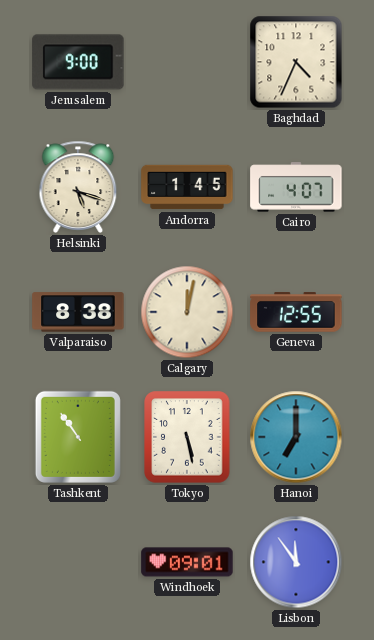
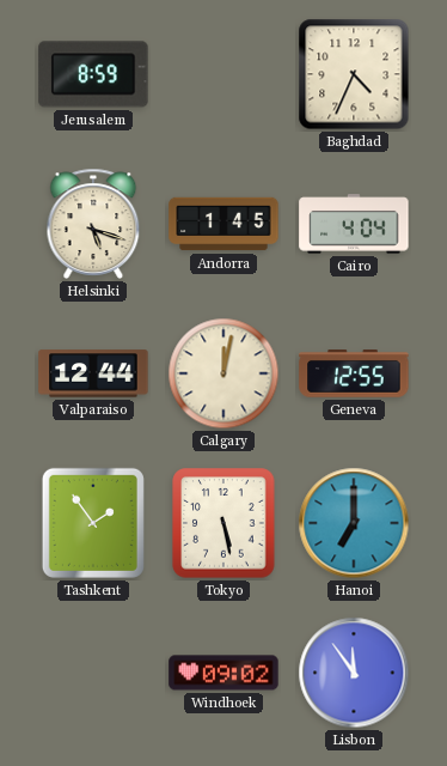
Jerusalem: 9:00 -> 8:59 (93, 74)
Cairo: 4:07 -> 4:04 (354, 224)
Valparaiso: 8:38 -> 12:44 (93, 373)
Tashkent: 10:54 -> 1:54 (93, 523)
Windhoek: 09:01 -> 09:02 (223, 673)
